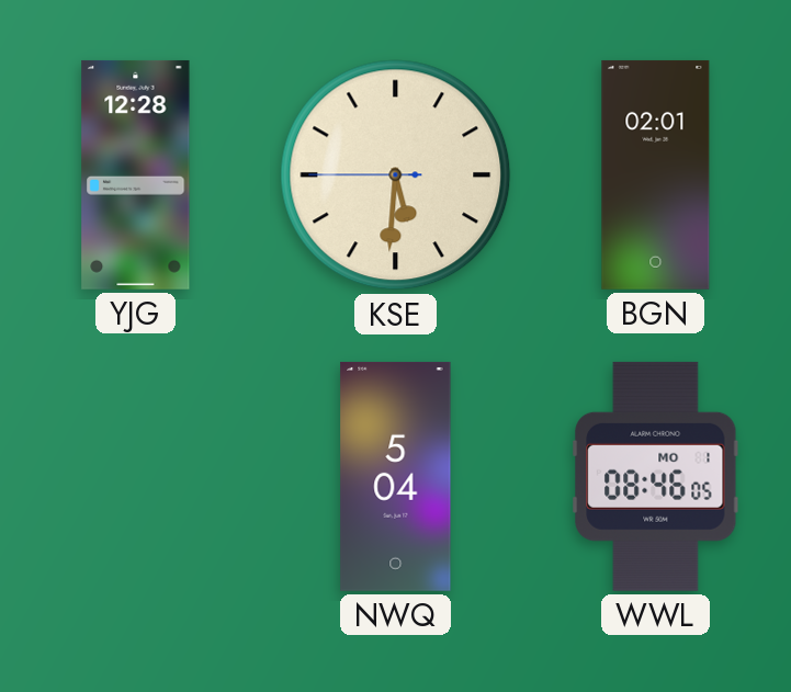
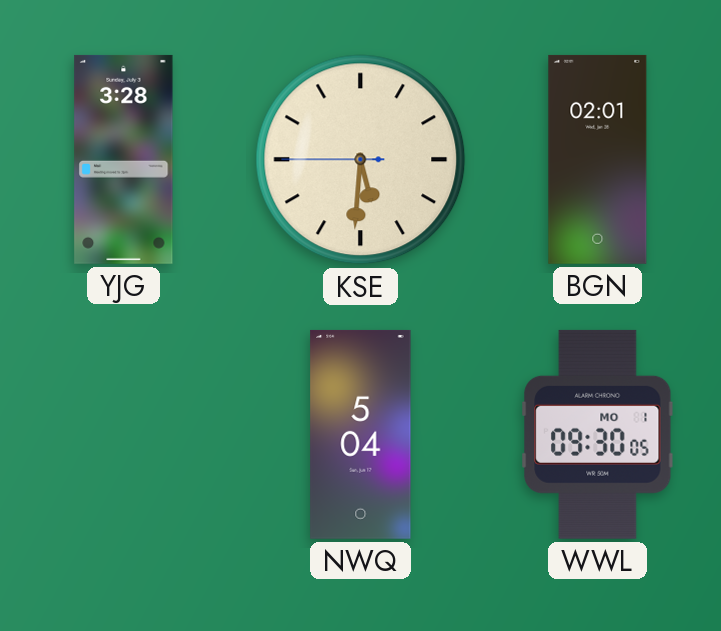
YJG: 12:28 -> 3:28 (124, 159)
WWL: 08:46 -> 09:30 (598, 434)
